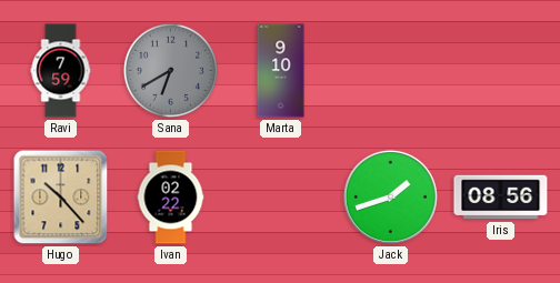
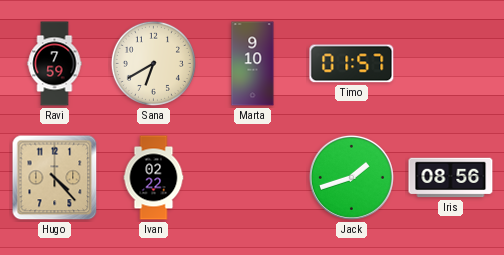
Sana dial: grey -> cream (153, 63)
Timo: none -> 01:57 (352, 64)
Hugo: 10:23 -> 4:23 (55, 178)
